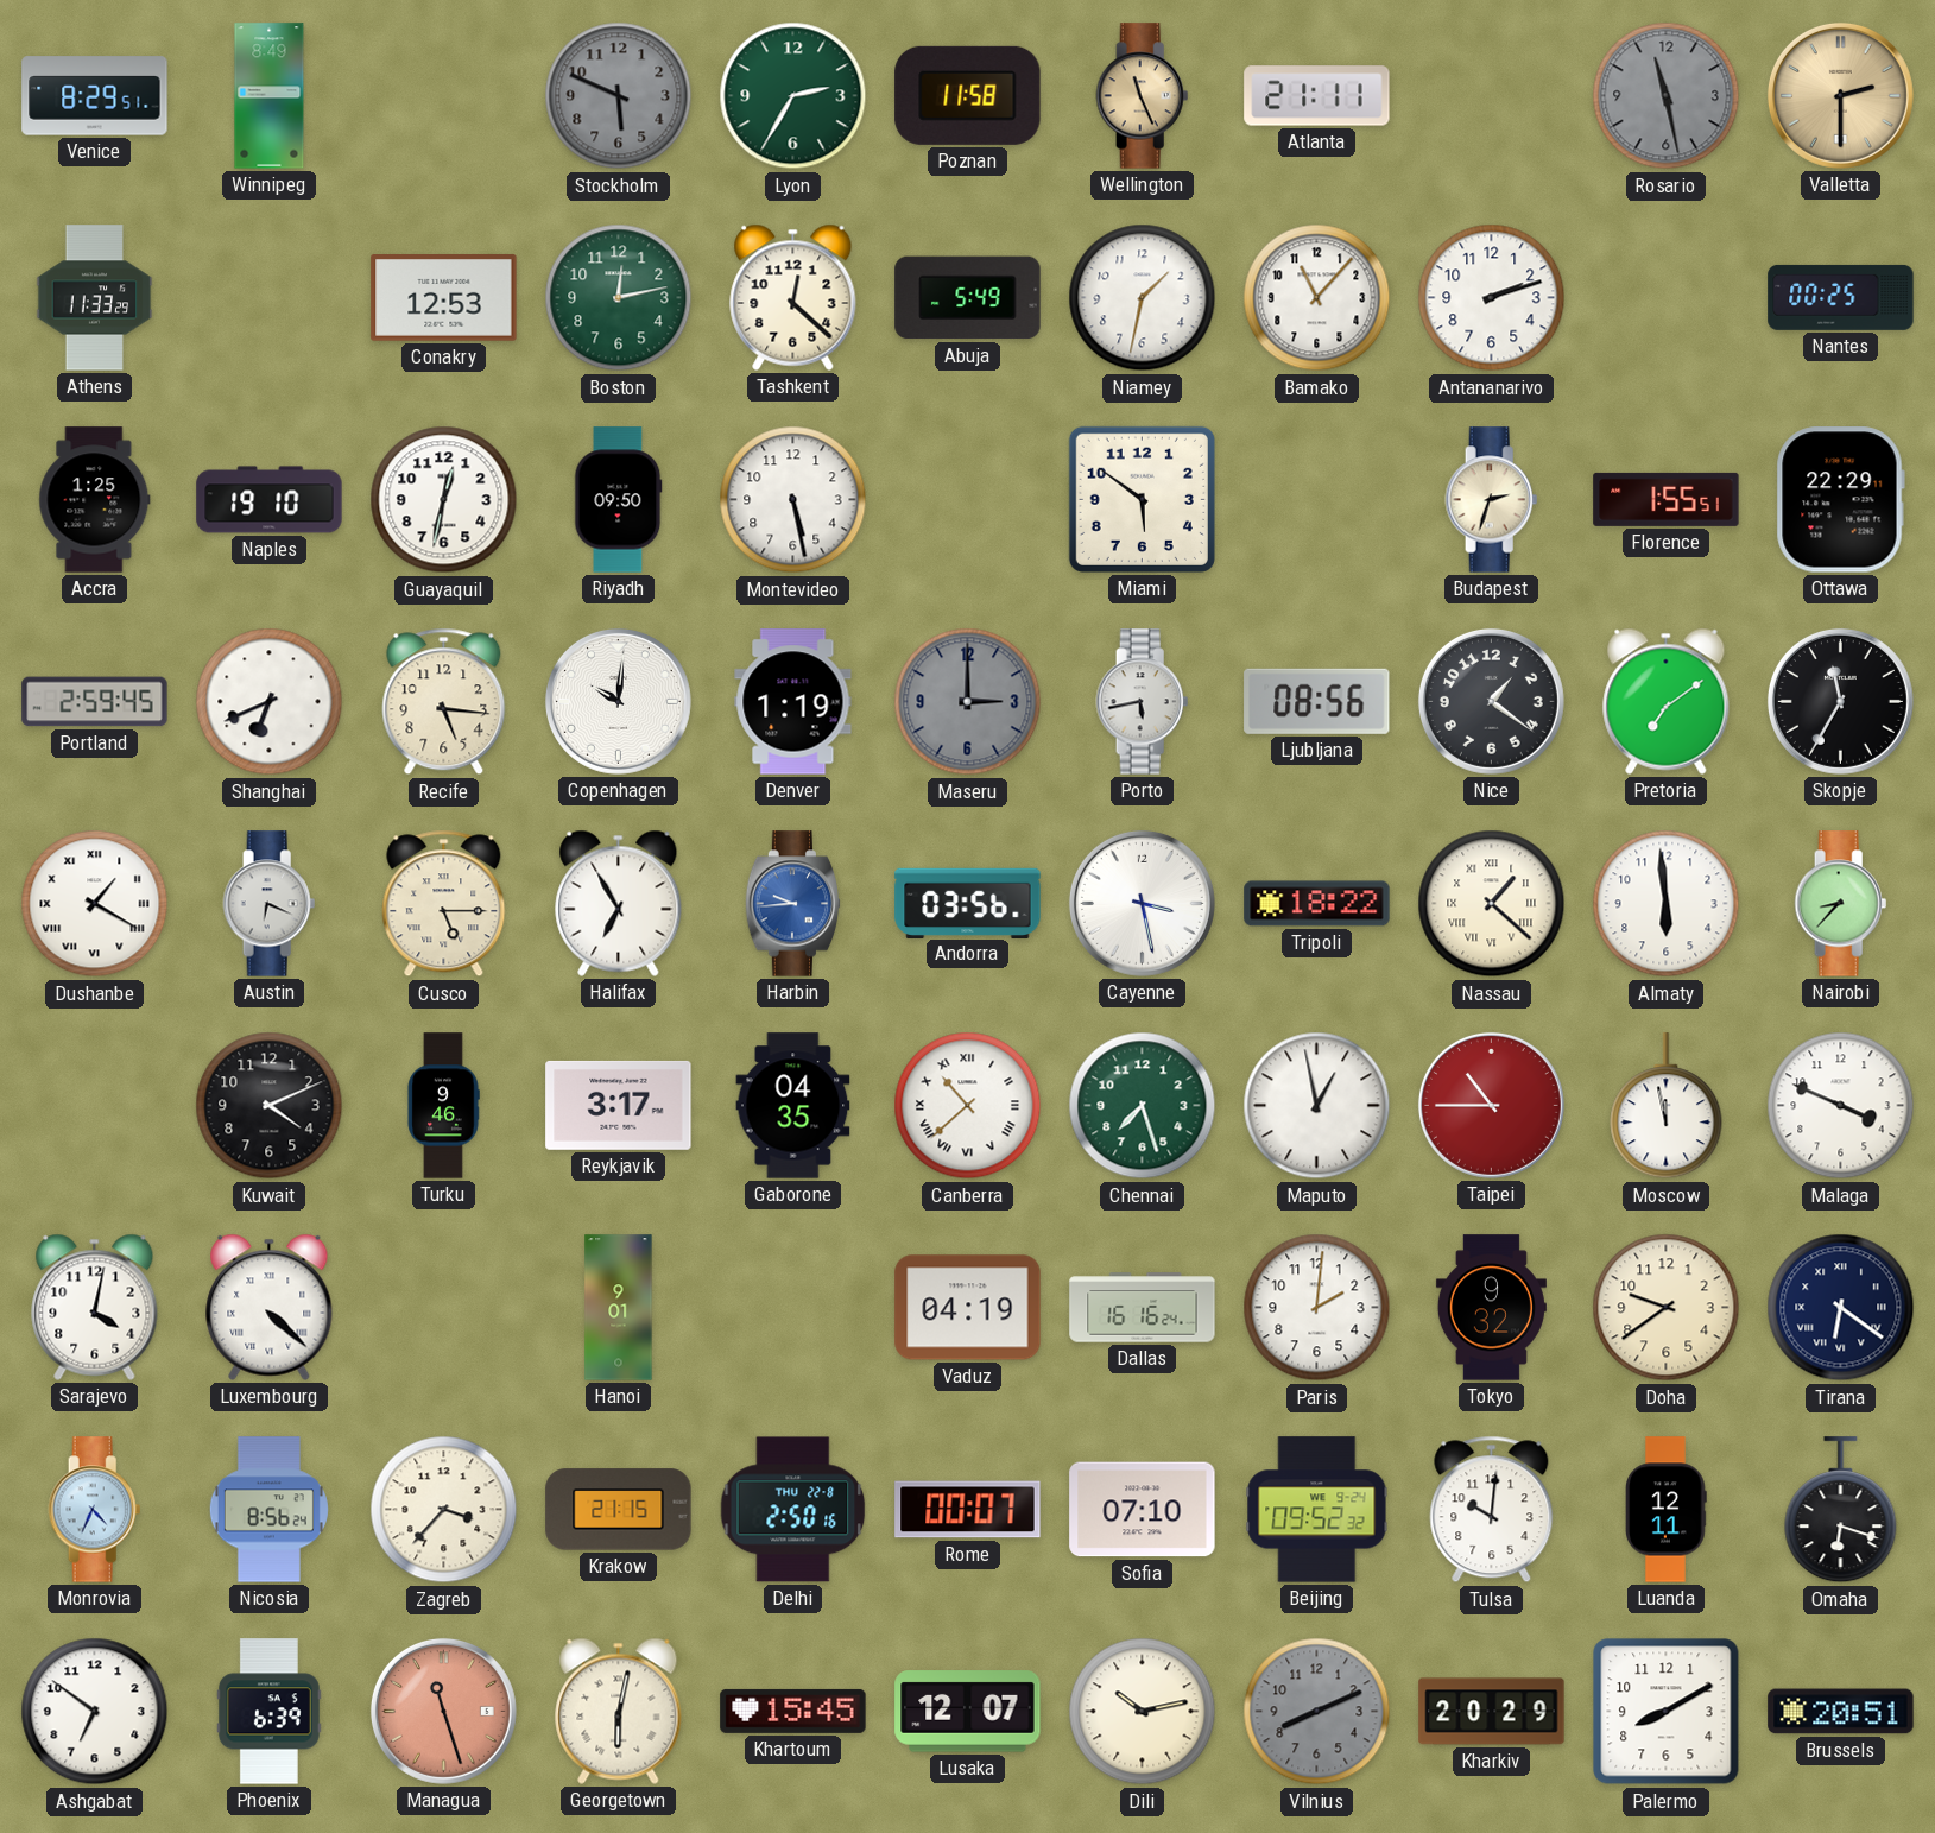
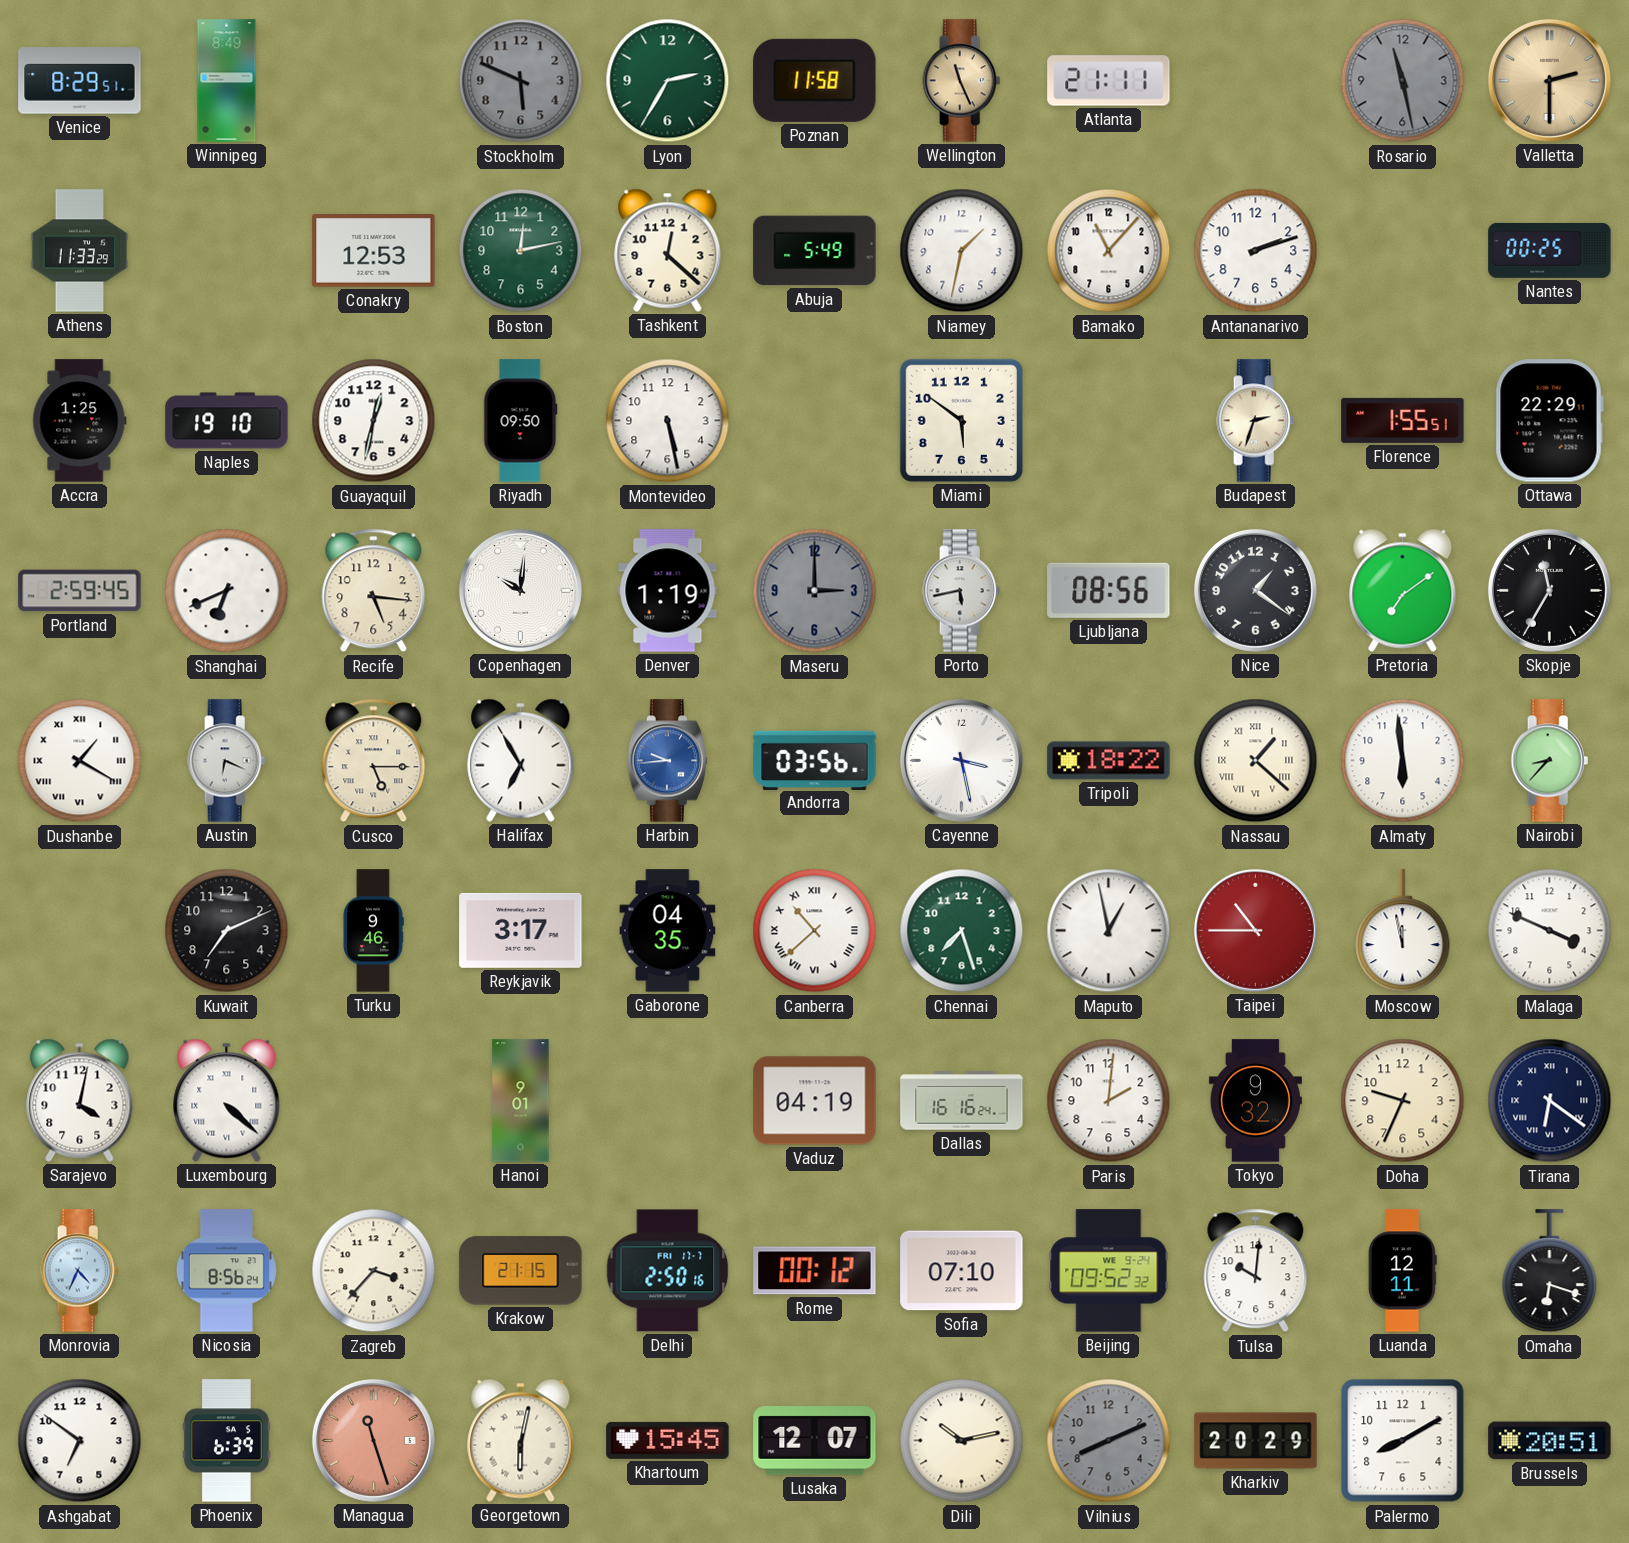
Kuwait: 4:11 -> 7:11 (227, 931)
Doha: 9:39 -> 9:34 (1403, 1101)
Delhi date: THU 22-8 -> FRI 17-7 (668, 1271)
Rome: 00:07 -> 00:12 (815, 1271)
